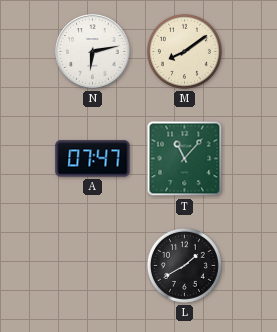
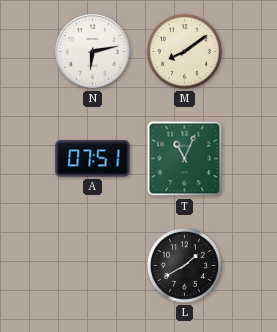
A: 07:47 -> 07:51 (93, 159)
T: 11:07 -> 11:04 (185, 159)
